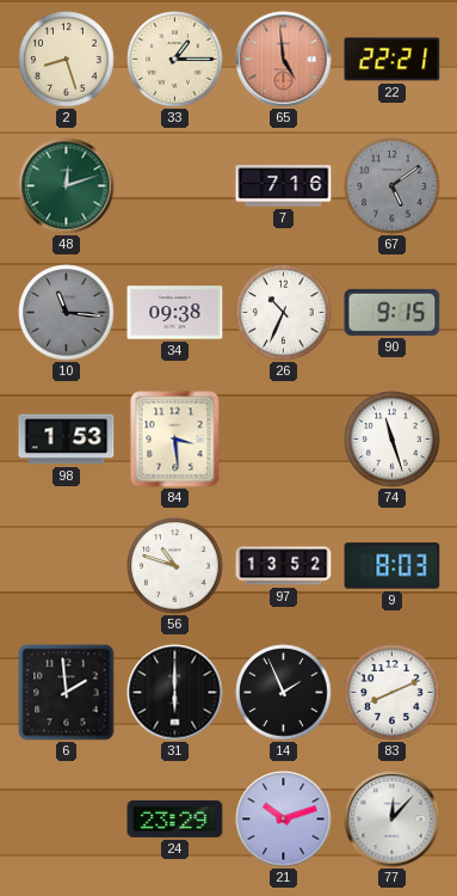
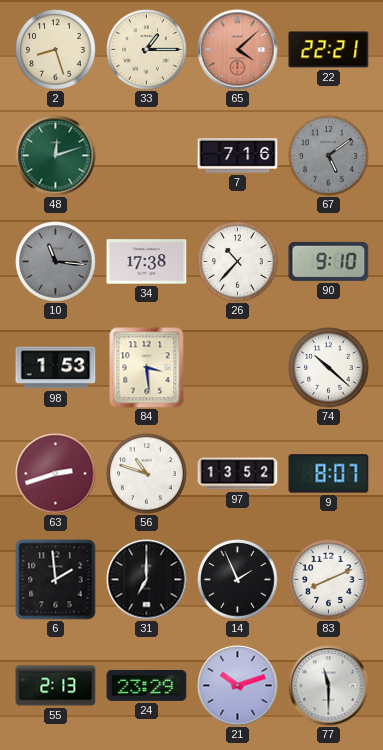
65: 4:59 -> 4:08 (238, 50)
34: 09:38 -> 17:38 (147, 262)
26: 10:34 -> 10:37 (238, 262)
90: 9:15 -> 9:10 (329, 261)
74: 11:27 -> 10:22 (329, 368)
63: none -> 2:42 (56, 474)
9: 8:03 -> 8:07 (329, 474)
31: 6:00 -> 7:00 (147, 580)
55: none -> 2:13 (56, 686)
77: 12:07 -> 11:30 (329, 686)
